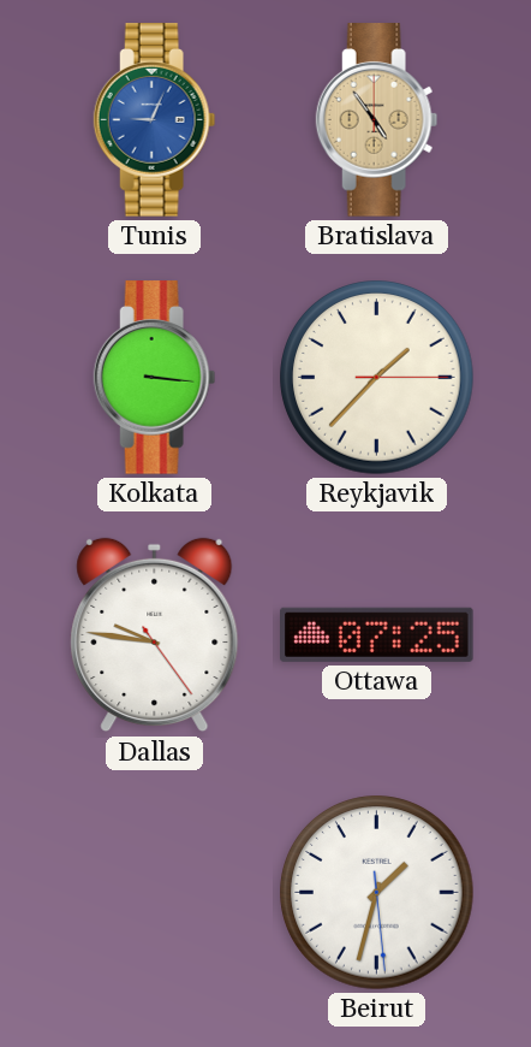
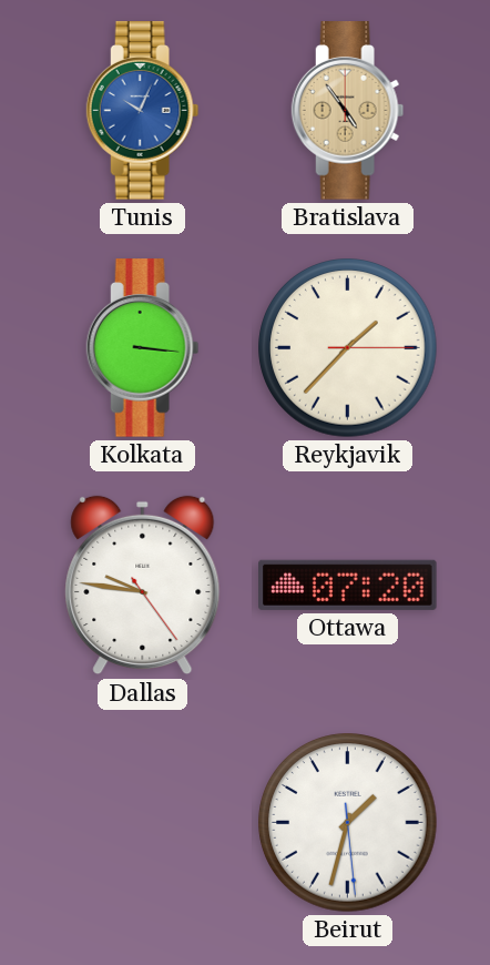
Tunis: 9:04 -> 10:04 (143, 111)
Ottawa: 07:25 -> 07:20 (348, 585)
